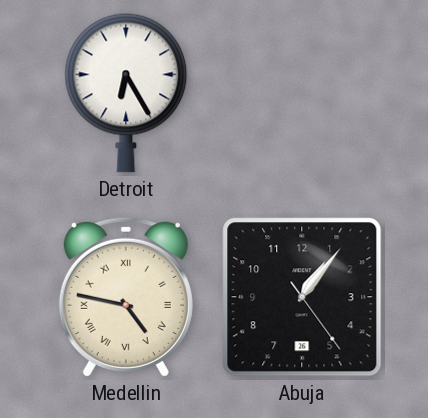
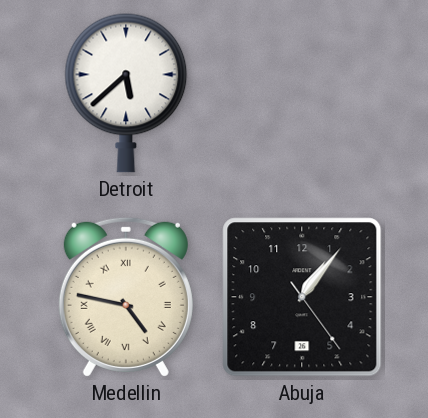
Detroit: 6:25 -> 5:38 (126, 93)
